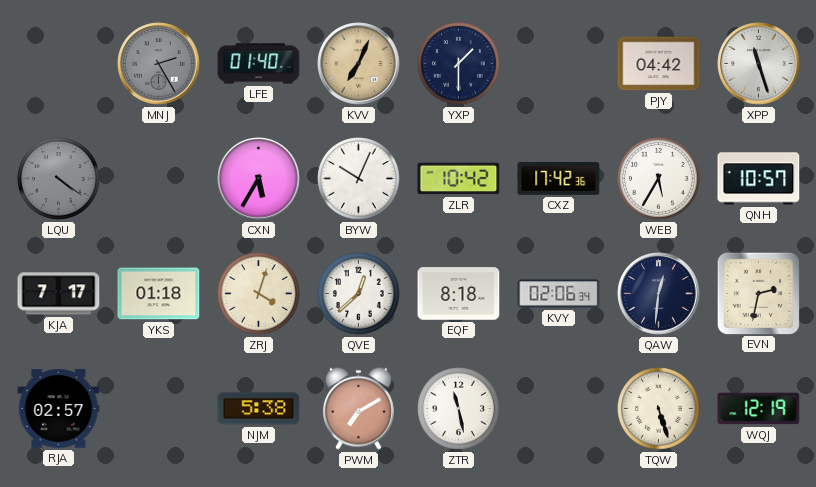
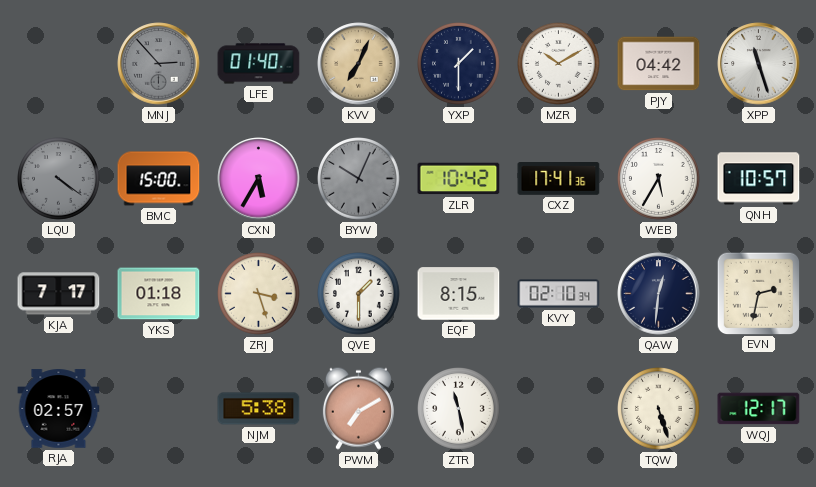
MNJ: 2:25 -> 2:53 (159, 64)
MZR: none -> 10:10 (559, 64)
BMC: none -> 15:00 (159, 179)
BYW dial: white -> grey (359, 179)
CXZ: 17:42 -> 17:41 (559, 179)
ZRJ: 4:03 -> 3:27 (259, 294)
QVE: 12:38 -> 1:30 (359, 294)
EQF: 8:18 -> 8:15 (459, 294)
KVY: 02:06 -> 02:10 (559, 294)
WQJ: 12:19 -> 12:17 (759, 409)
